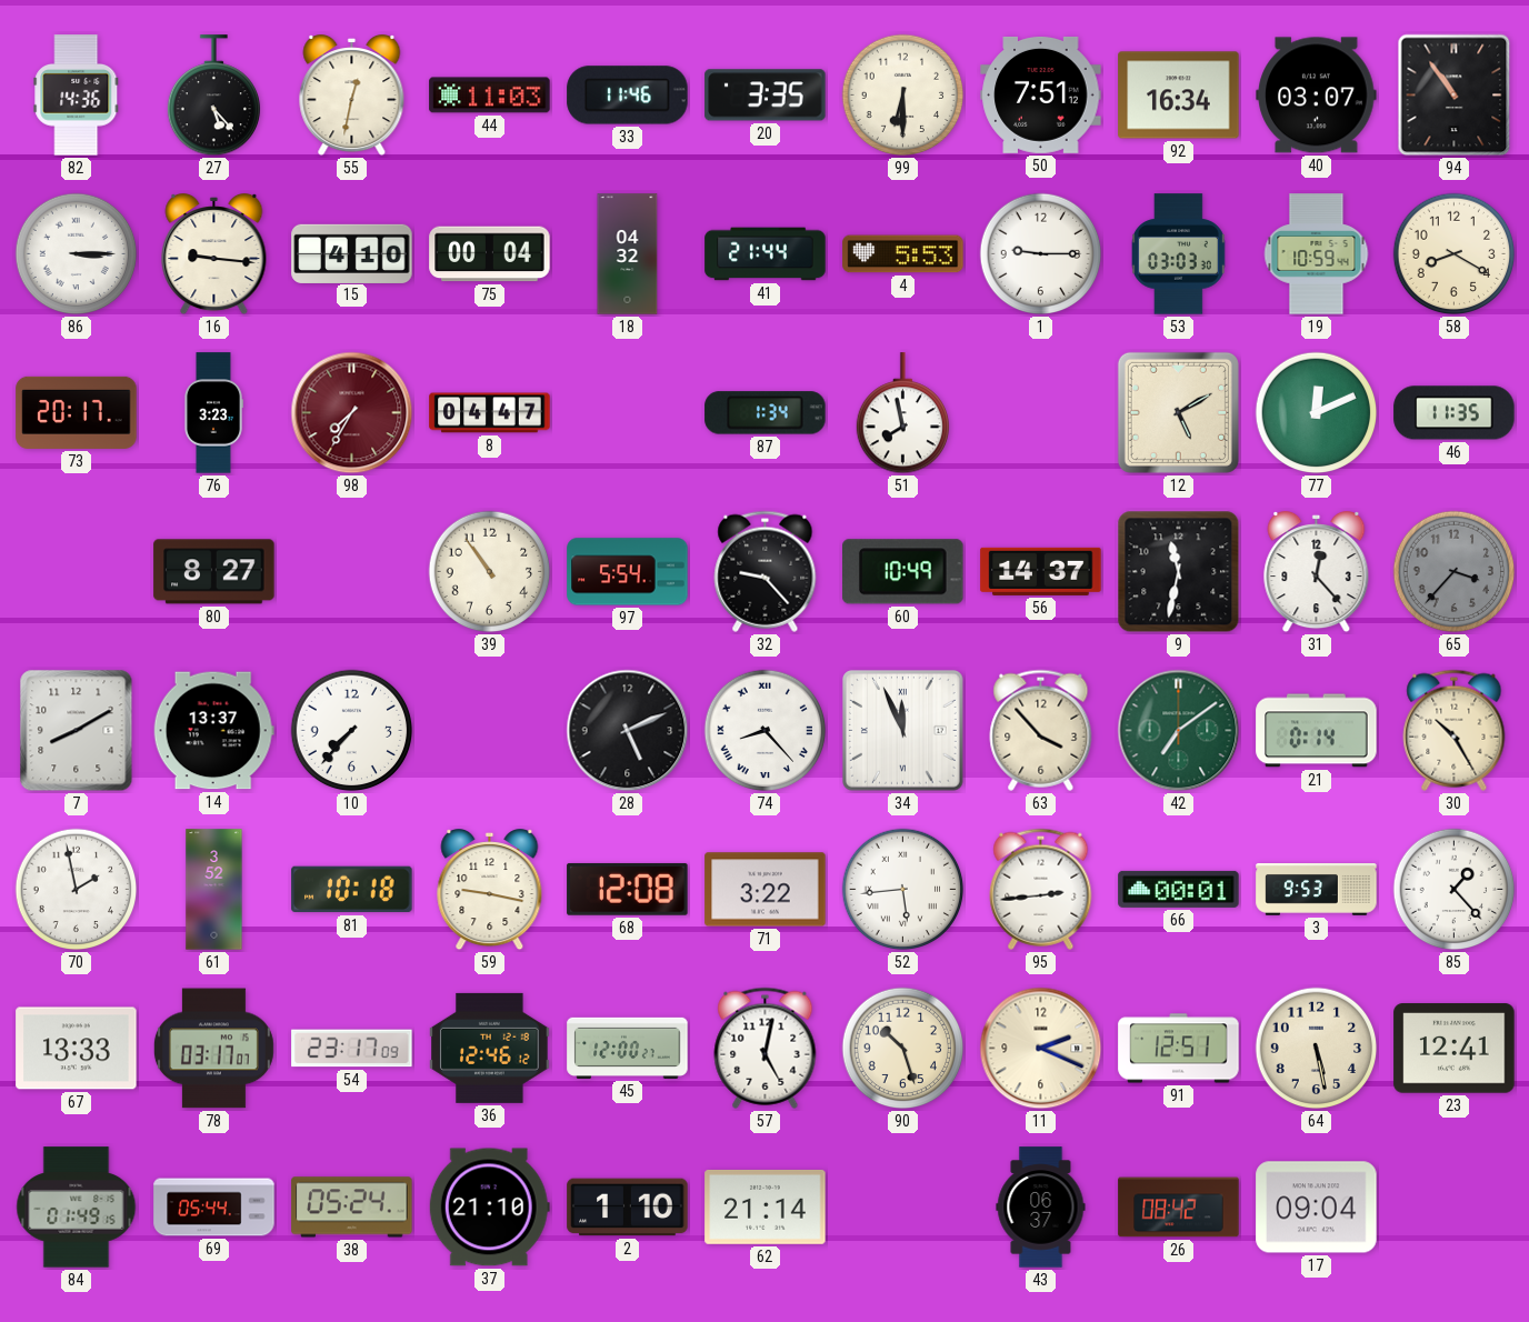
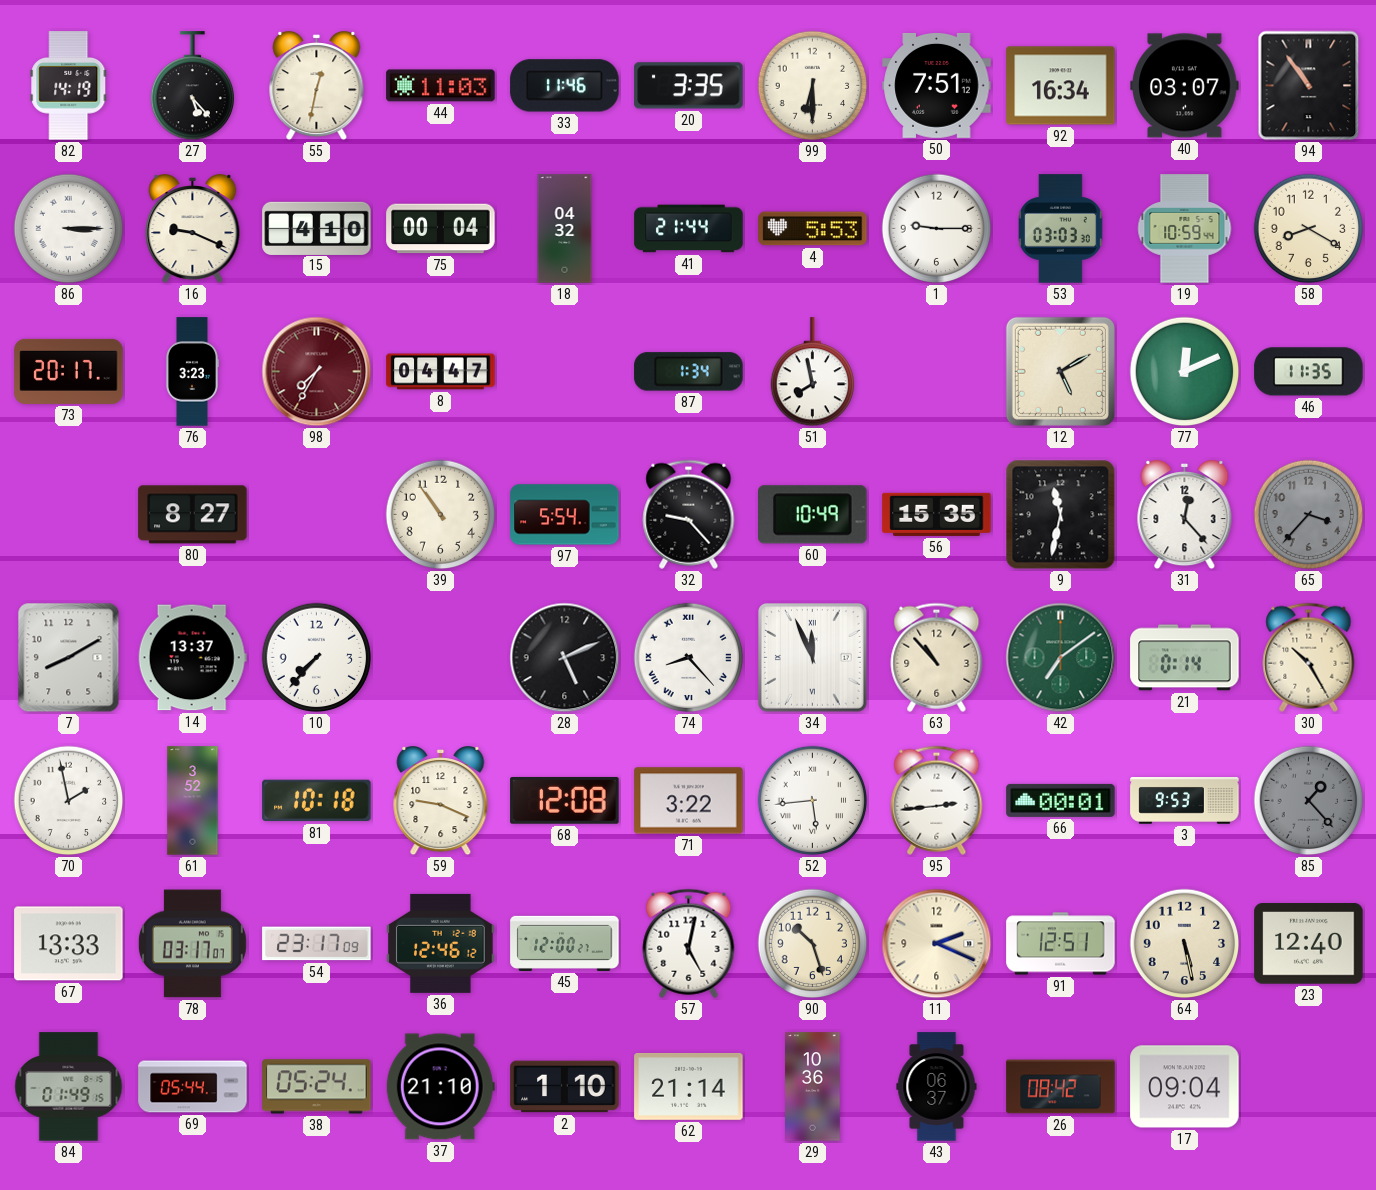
82: 14:36 -> 14:19 (69, 86)
16: 9:16 -> 9:19 (193, 230)
56: 14:37 -> 15:35 (937, 514)
63: 3:53 -> 10:53 (937, 657)
59: 9:17 -> 9:19 (441, 802)
85 dial: white -> grey (1309, 801)
23: 12:41 -> 12:40 (1309, 944)
29: none -> 10:36 (813, 1087)
